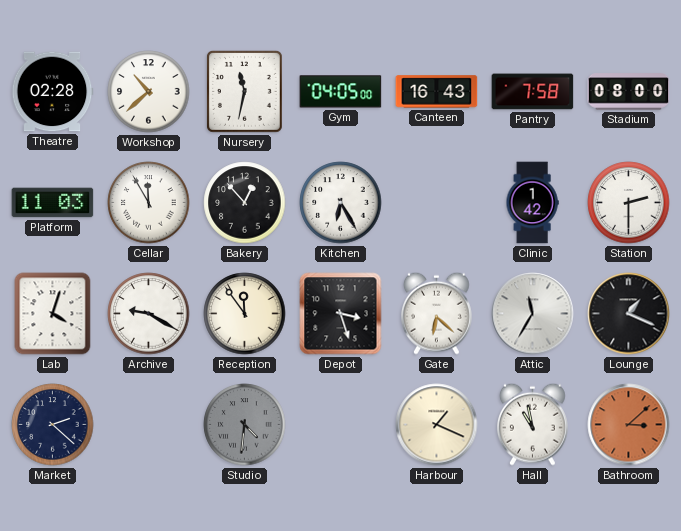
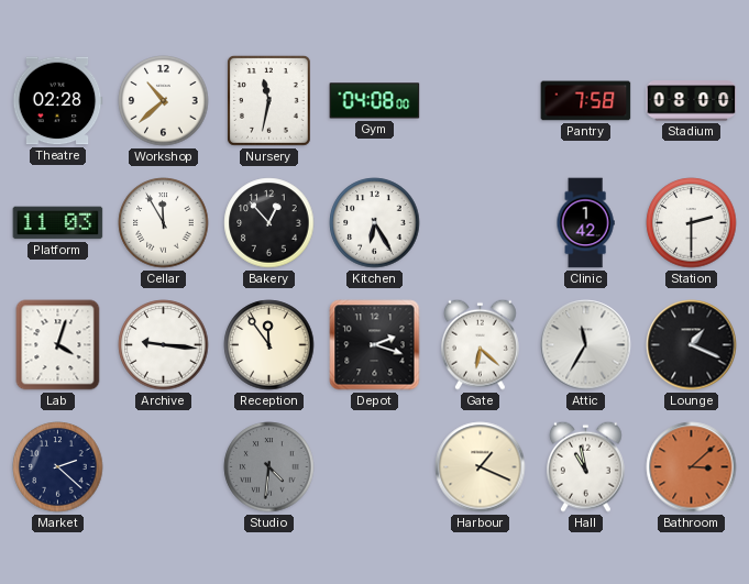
Gym: 04:05 -> 04:08 (375, 101)
Canteen: 16:43 -> none (437, 92)
Archive: 9:20 -> 9:16 (164, 345)
Depot: 3:27 -> 2:18 (375, 345)
